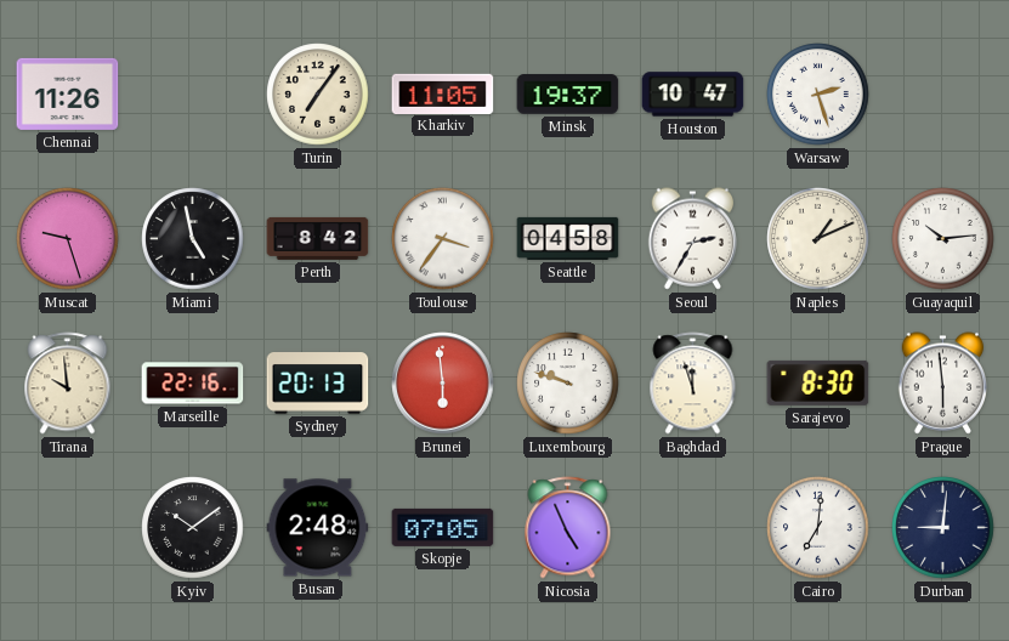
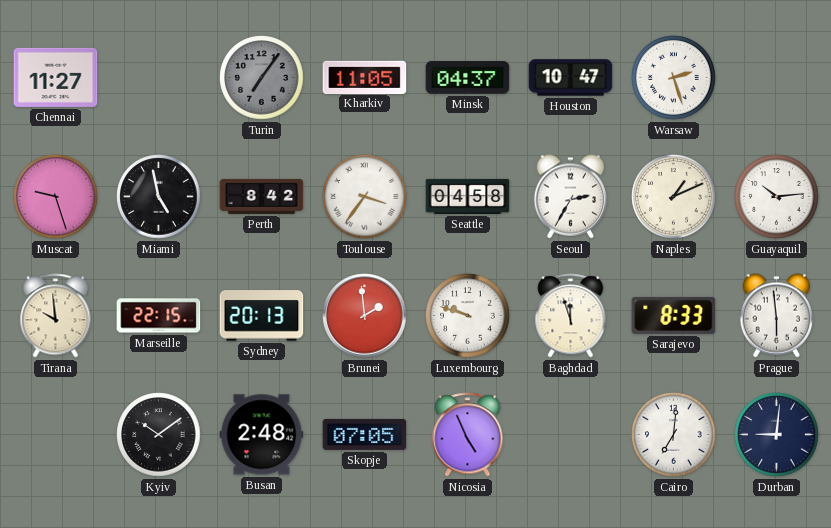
Chennai: 11:26 -> 11:27 (56, 77)
Turin dial: cream -> grey (262, 78)
Minsk: 19:37 -> 04:37 (468, 78)
Marseille: 22:16 -> 22:15 (159, 316)
Brunei: 5:59 -> 1:59 (365, 316)
Sarajevo: 8:30 -> 8:33 (674, 315)
